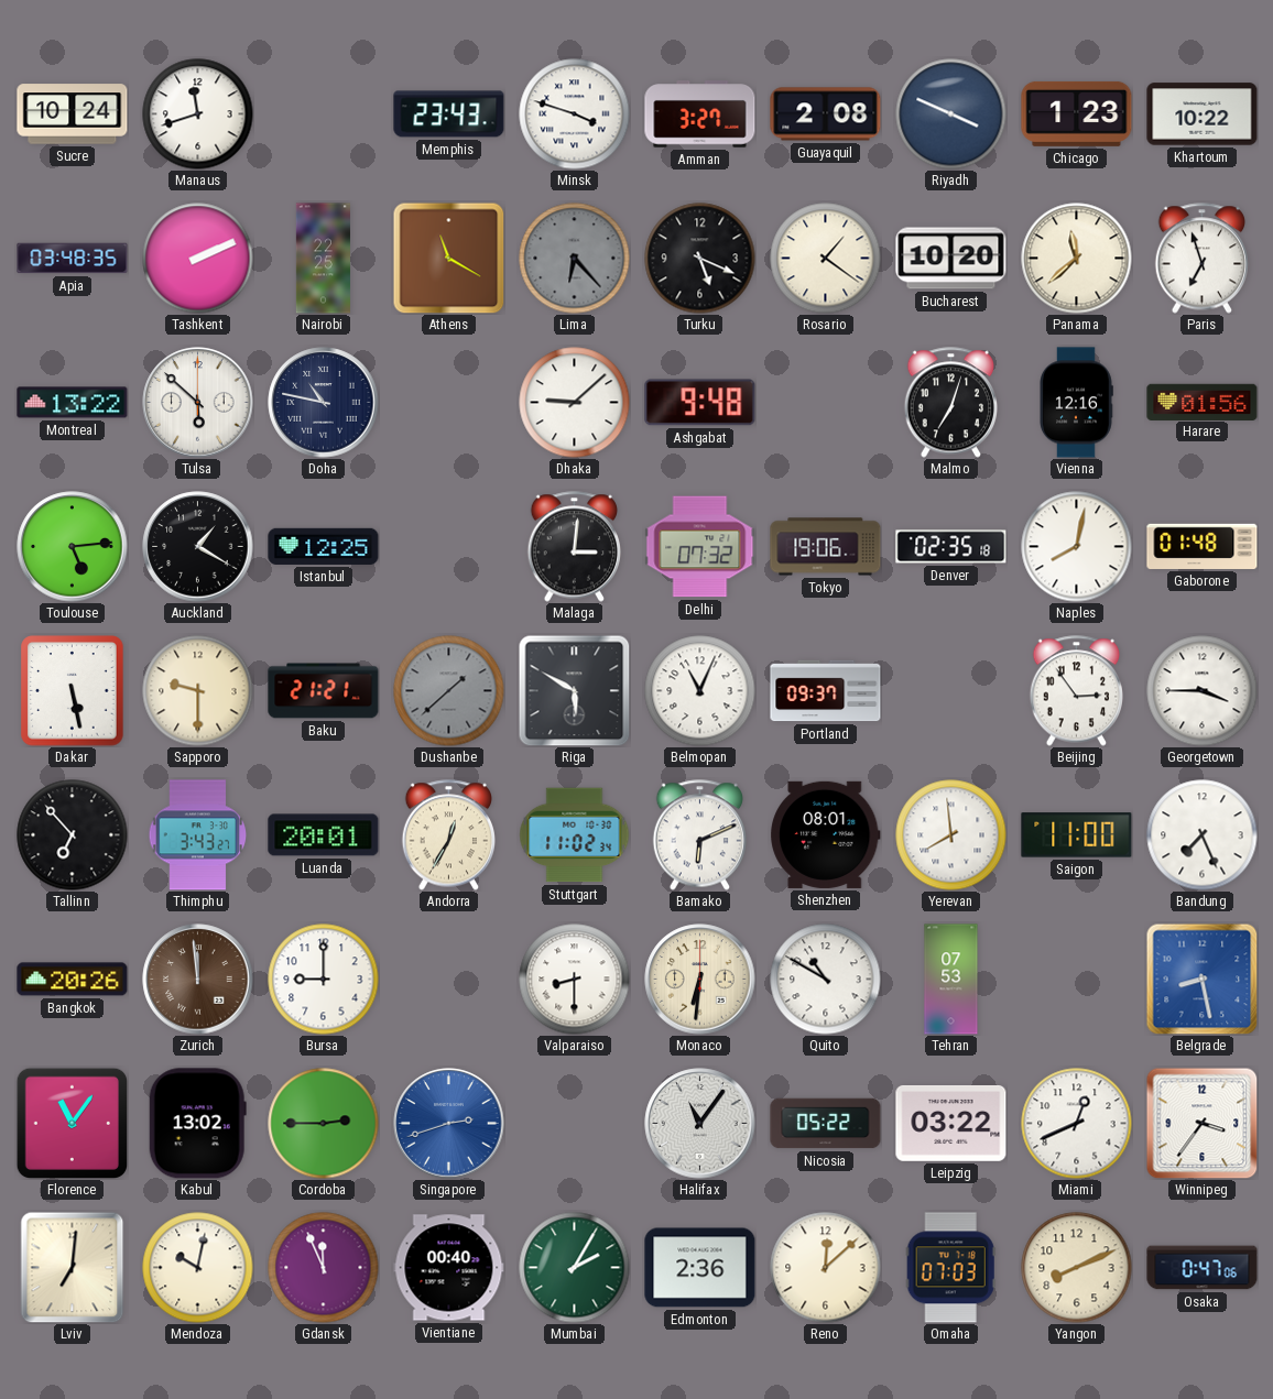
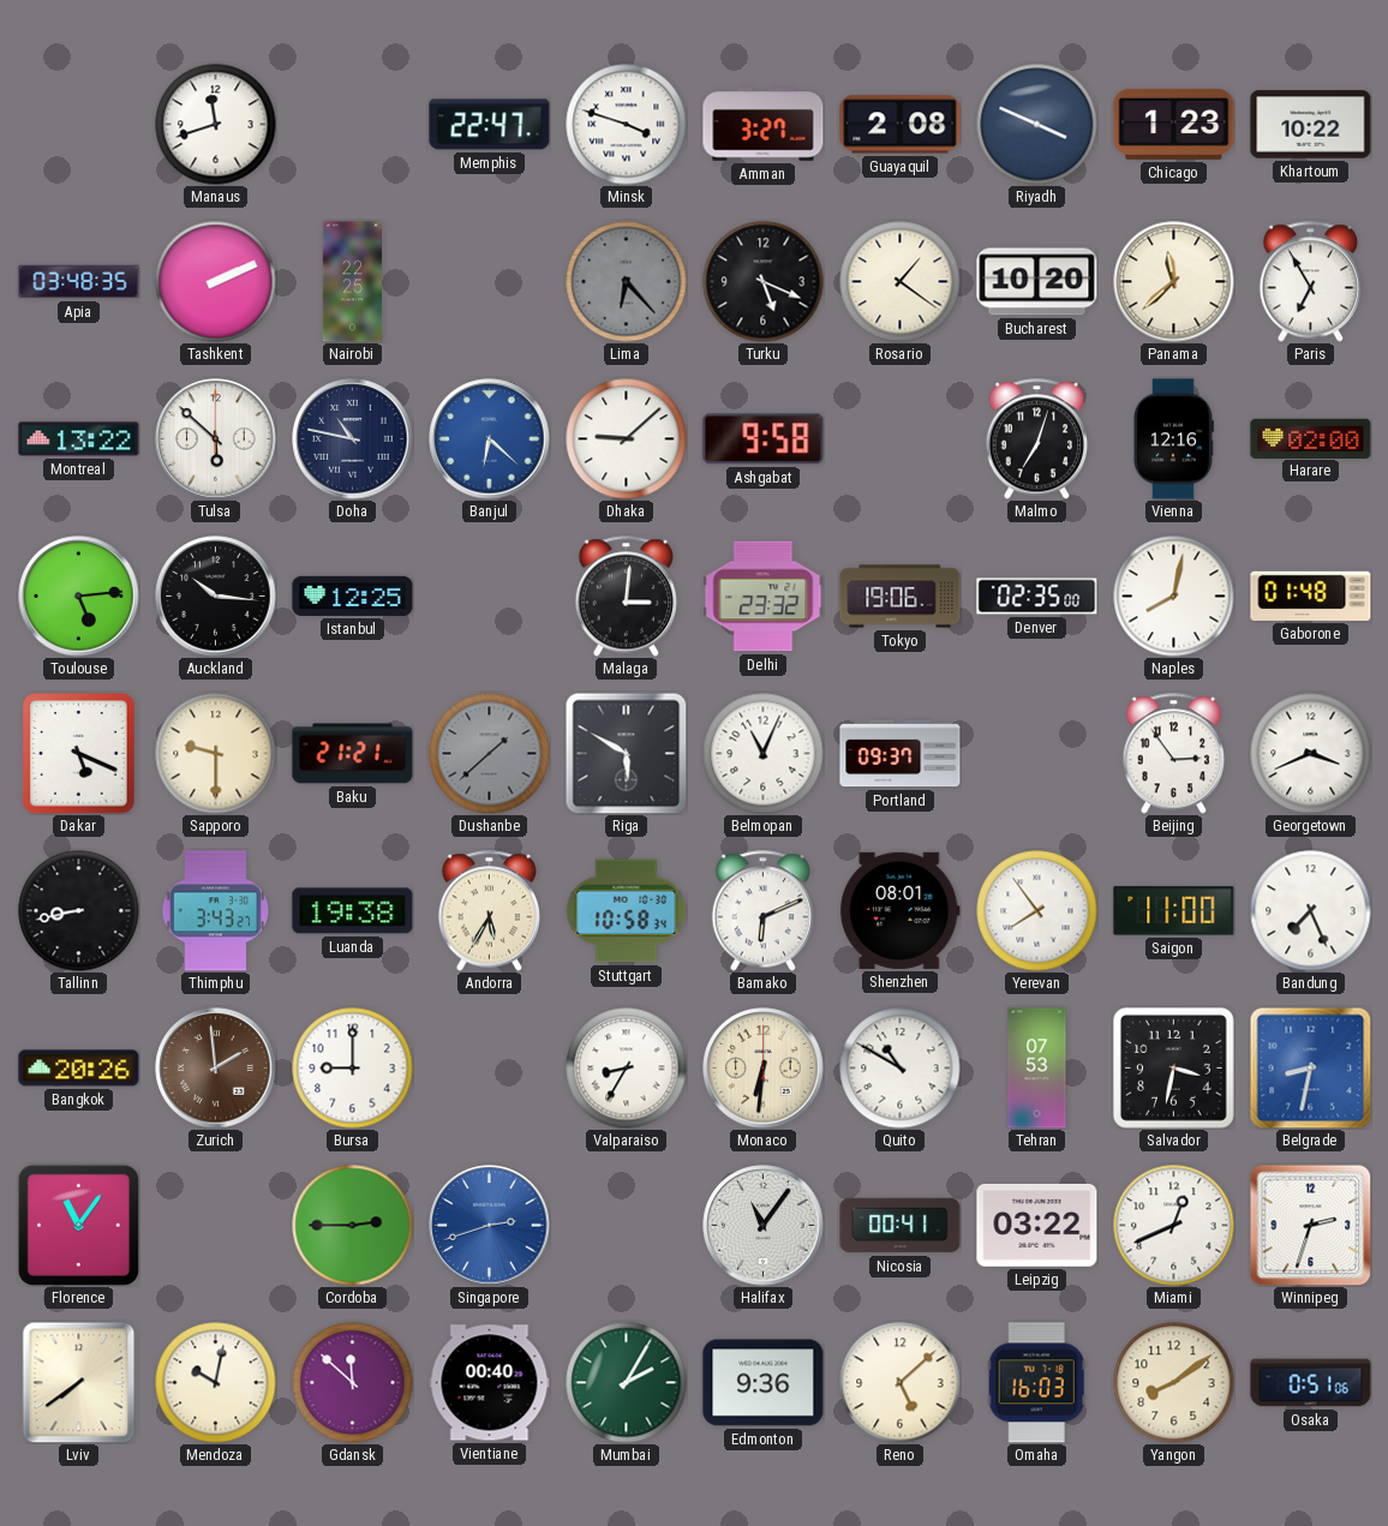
Sucre: 10:24 -> none (73, 114)
Memphis: 23:43 -> 22:47 (490, 125)
Athens: 11:20 -> none (448, 258)
Paris: 6:57 -> 6:55 (1311, 282)
Banjul: none -> 6:22 (490, 439)
Ashgabat: 9:48 -> 9:58 (764, 439)
Harare: 01:56 -> 02:00 (1311, 438)
Auckland: 1:20 -> 10:16 (216, 597)
Delhi: 07:32 -> 23:32 (764, 597)
Denver: 02:35:18 -> 02:35:00 (1037, 597)
Dakar: 5:28 -> 5:19 (79, 754)
Georgetown: 3:45 -> 3:41 (1311, 754)
Tallinn: 6:53 -> 8:43 (79, 911)
Luanda: 20:01 -> 19:38 (353, 911)
Andorra: 12:35 -> 5:35 (490, 911)
Stuttgart: 11:02 -> 10:58 (627, 911)
Yerevan: 7:59 -> 7:54 (1037, 911)
Zurich: 11:59 -> 1:59 (216, 1069)
Valparaiso: 8:30 -> 8:35 (627, 1069)
Salvador: none -> 3:32 (1174, 1069)
Belgrade: 8:28 -> 8:32 (1310, 1067)
Kabul: 13:02 -> none (197, 1124)
Nicosia: 05:22 -> 00:41 (901, 1226)
Winnipeg: 3:36 -> 2:33 (1310, 1225)
Lviv: 7:01 -> 7:39 (79, 1382)
Gdansk: 11:56 -> 11:52 (353, 1383)
Edmonton: 2:36 -> 9:36 (764, 1383)
Reno: 12:08 -> 5:08 (901, 1383)
Omaha: 07:03 -> 16:03 (1036, 1383)
Yangon: 8:11 -> 8:09 (1174, 1383)
Osaka: 0:47 -> 0:51 (1311, 1383)
